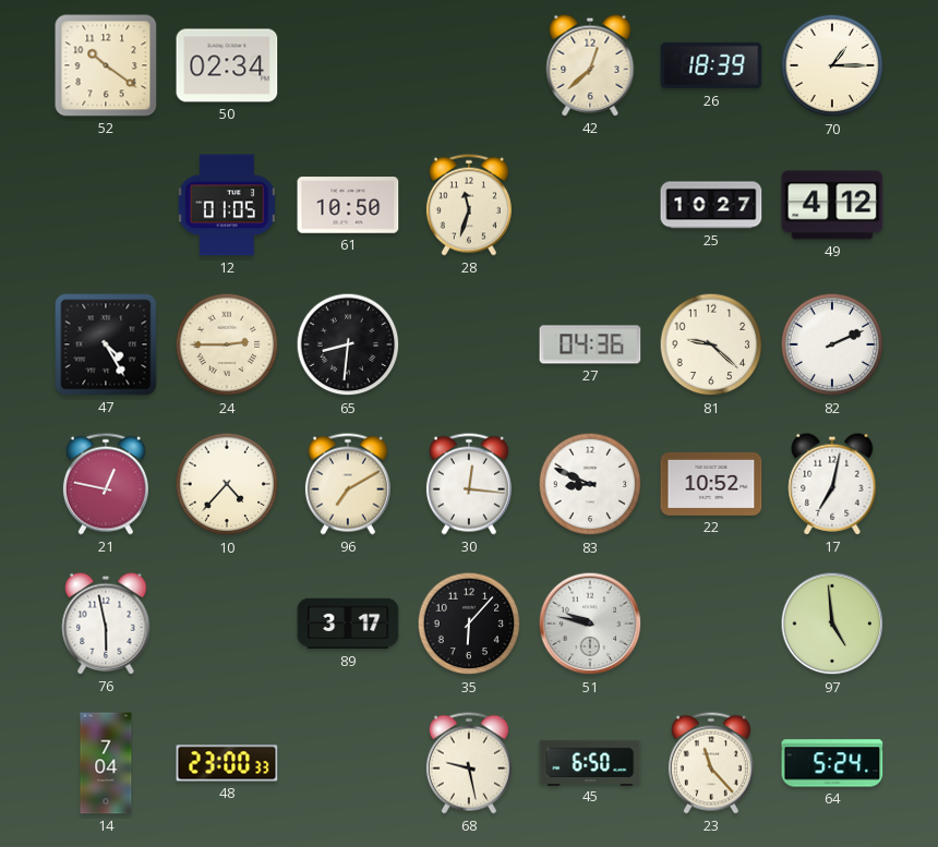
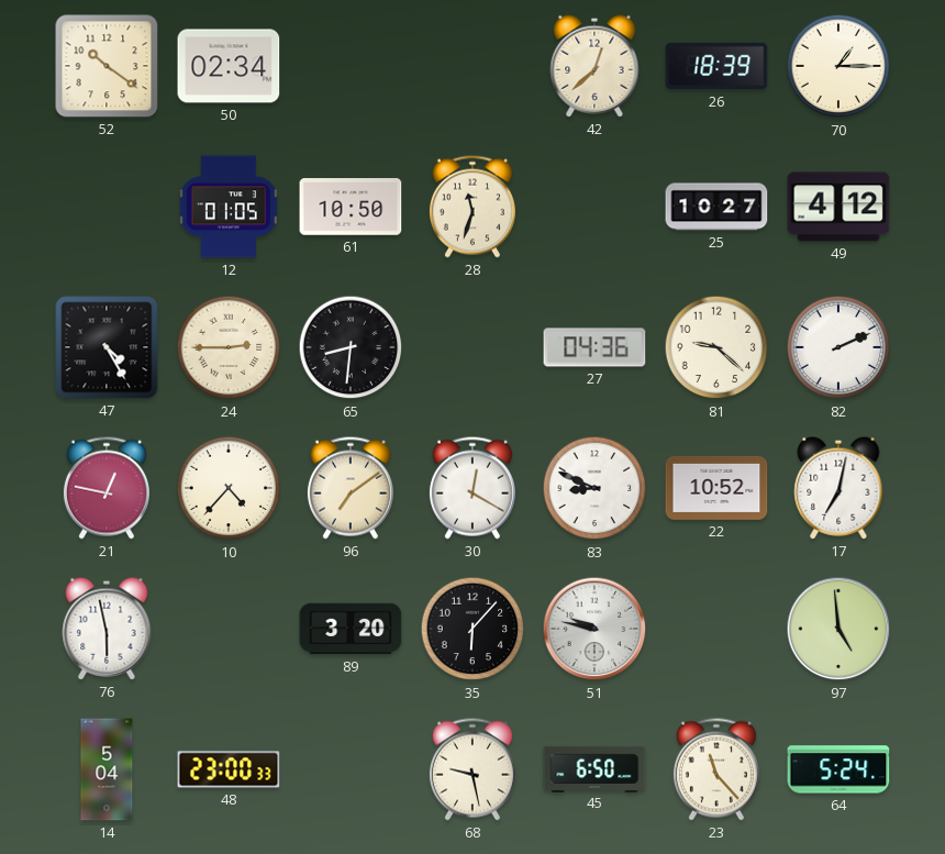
96: 7:10 -> 7:09 (351, 488)
30: 12:16 -> 12:20 (472, 488)
89: 3:17 -> 3:20 (351, 629)
14: 7:04 -> 5:04 (107, 769)
